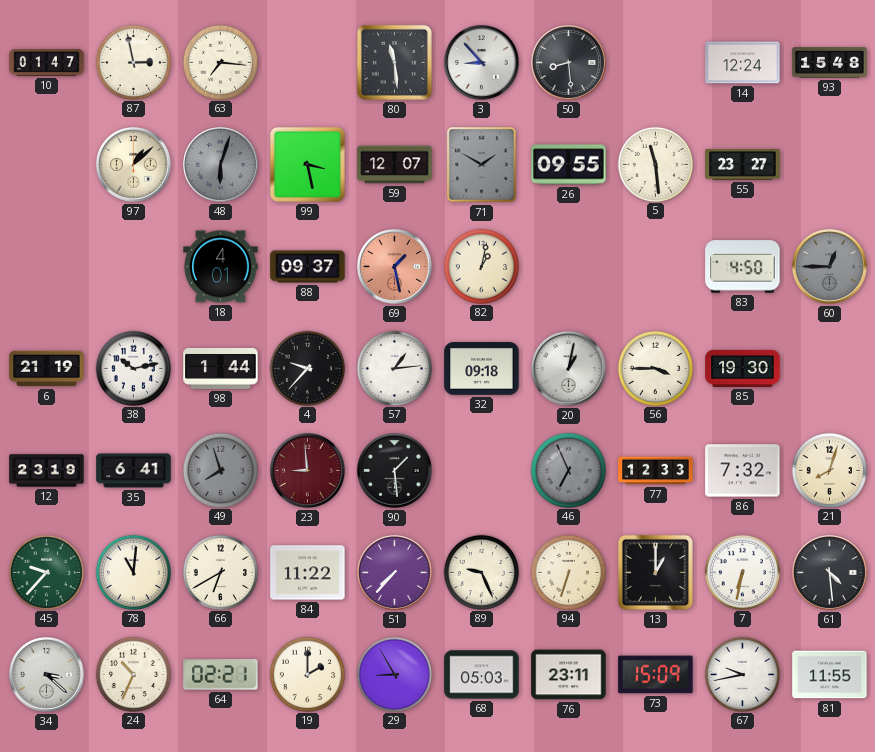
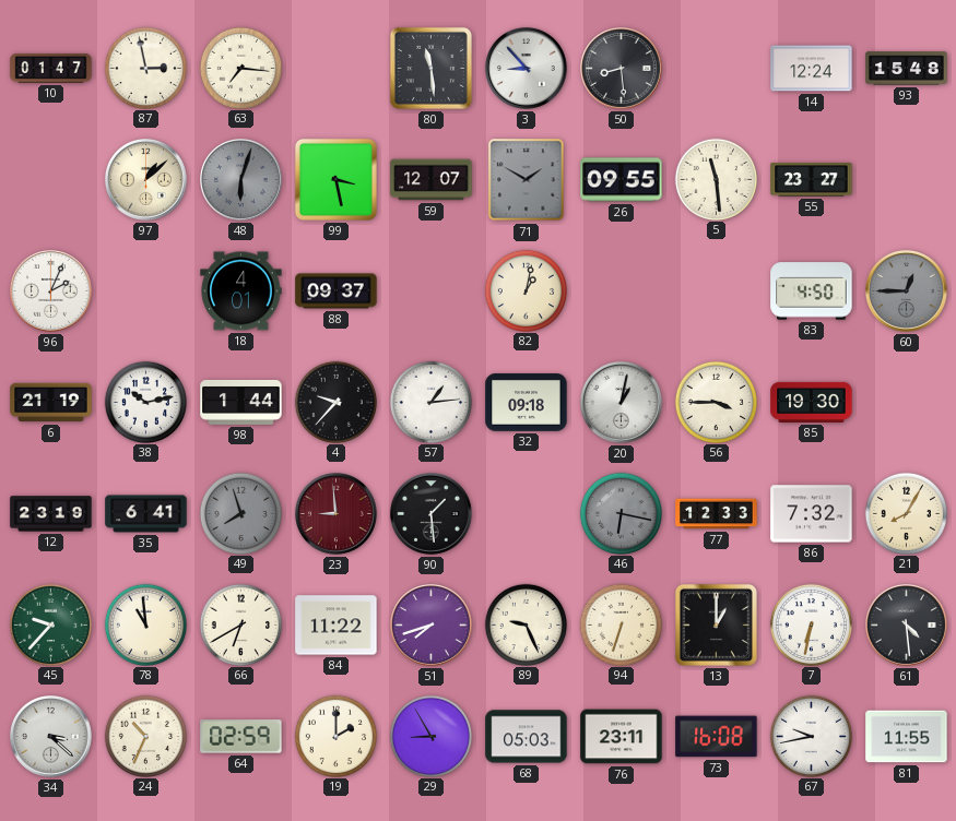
96: none -> 2:04 (51, 291)
69: 1:28 -> none (395, 267)
46: 6:56 -> 6:17 (621, 513)
21: 8:03 -> 8:05 (906, 513)
78: 11:01 -> 10:59 (145, 624)
51: 7:37 -> 7:42 (432, 626)
64: 02:21 -> 02:59 (241, 737)
73: 15:09 -> 16:08 (717, 737)
